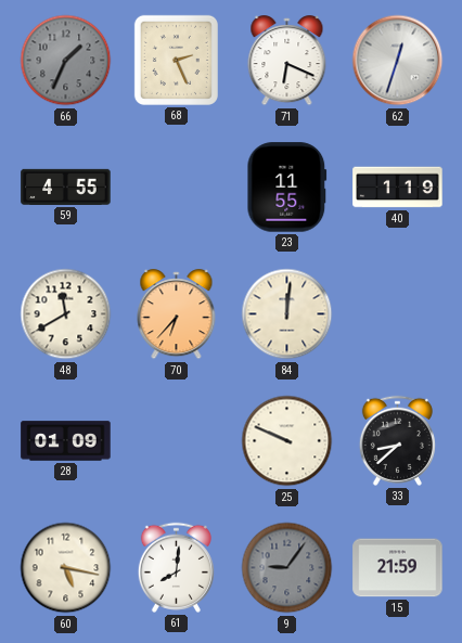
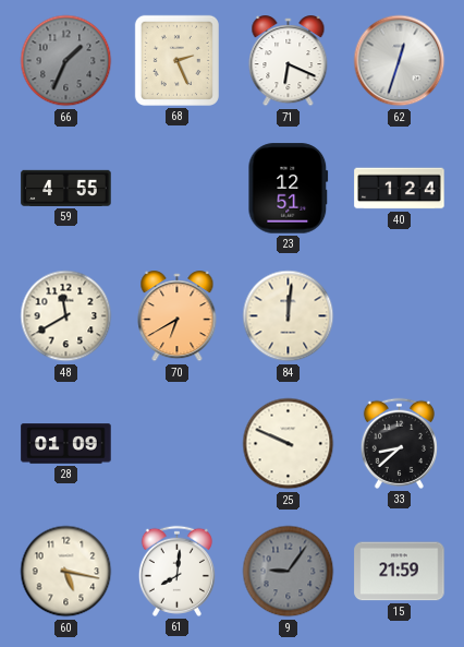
23: 11:55 -> 12:51 (289, 189)
40: 1:19 -> 1:24 (400, 189)
70: 6:37 -> 6:40 (178, 316)
